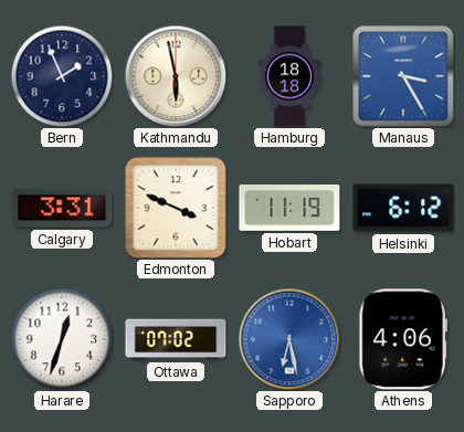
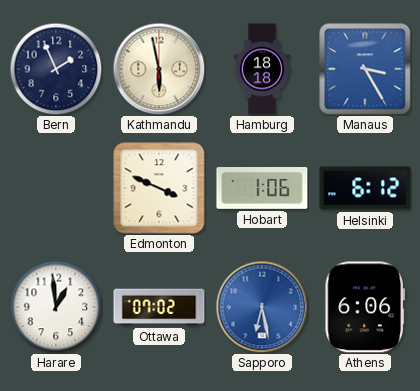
Calgary: 3:31 -> none (62, 208)
Hobart: 11:19 -> 1:06 (262, 189)
Harare: 12:33 -> 12:59 (56, 307)
Athens: 4:06 -> 6:06 (365, 307)
